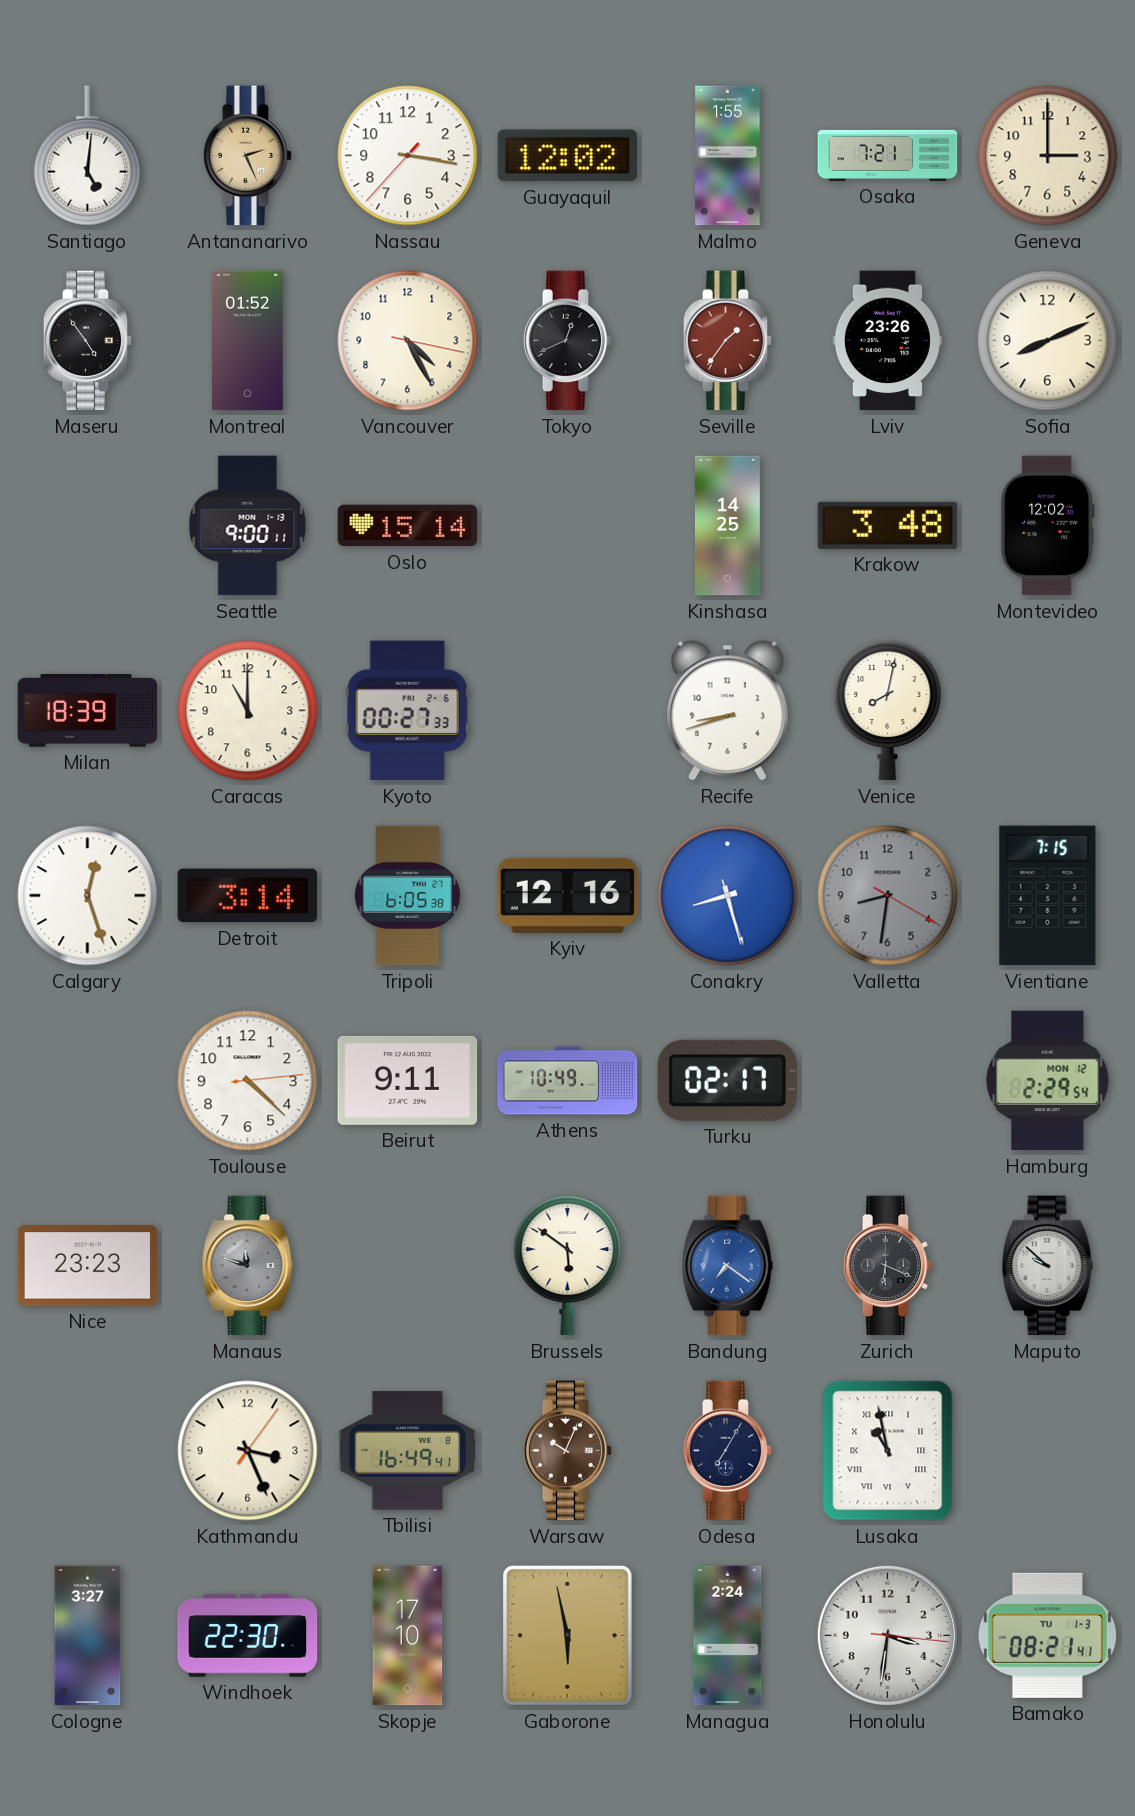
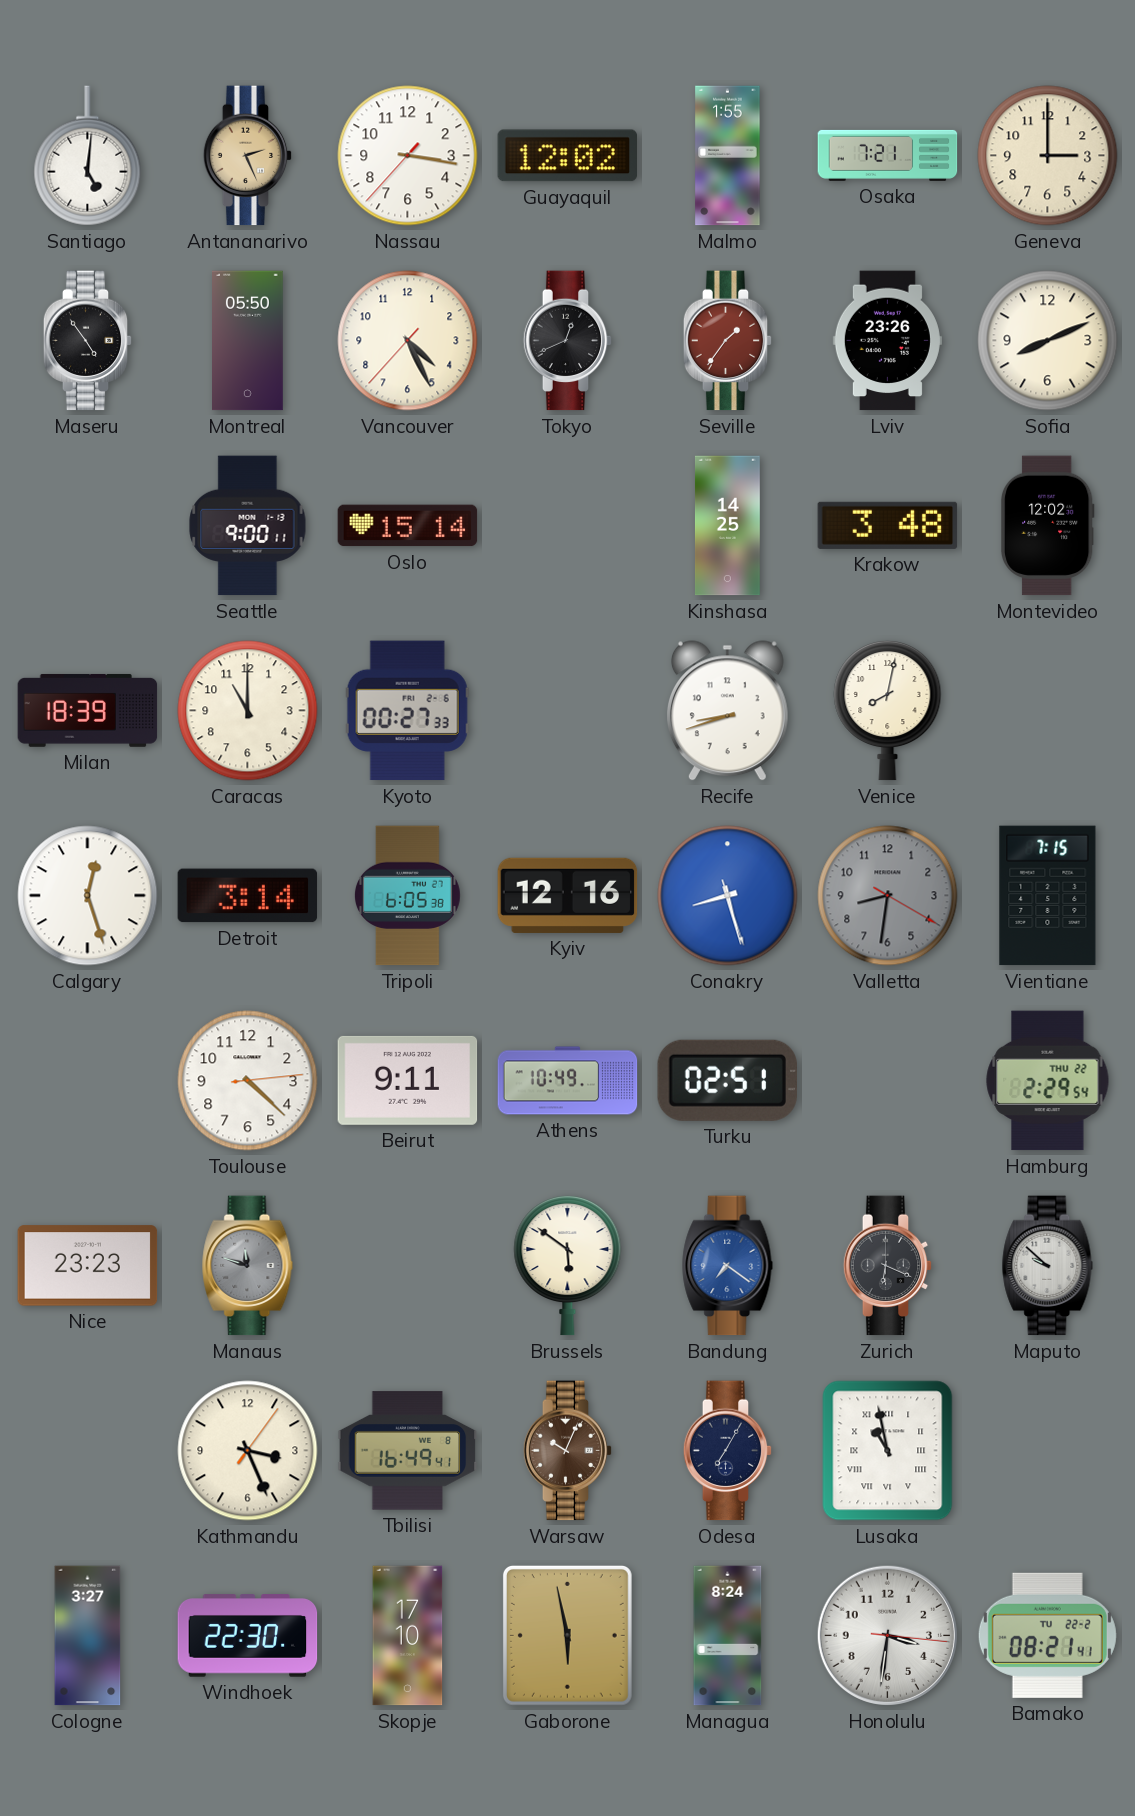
Montreal: 01:52 -> 05:50 (248, 341)
Vancouver: 4:25:17 -> 4:25:37 (408, 341)
Turku: 02:17 -> 02:51 (727, 1080)
Hamburg date: MON 12 -> THU 22 (1048, 1081)
Managua: 2:24 -> 8:24 (728, 1636)
Bamako date: TU 1-3 -> TU 22-2 (1047, 1635)
